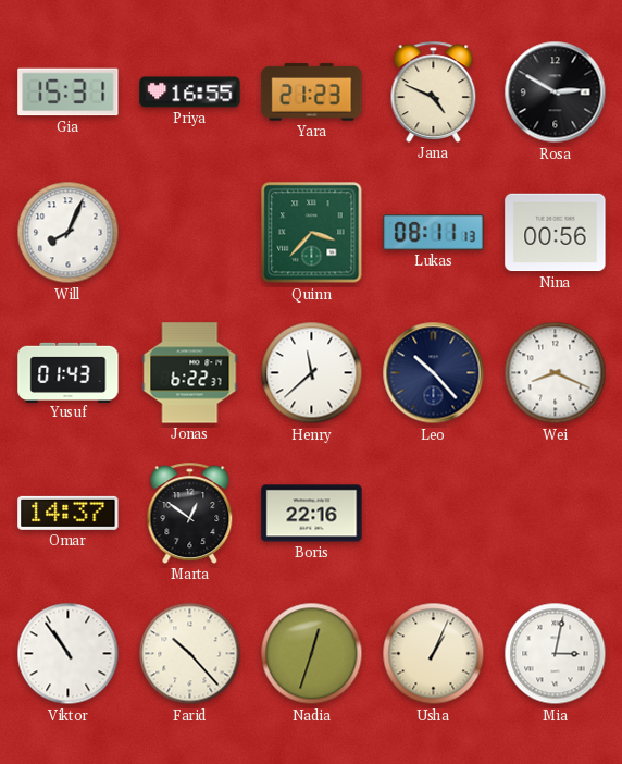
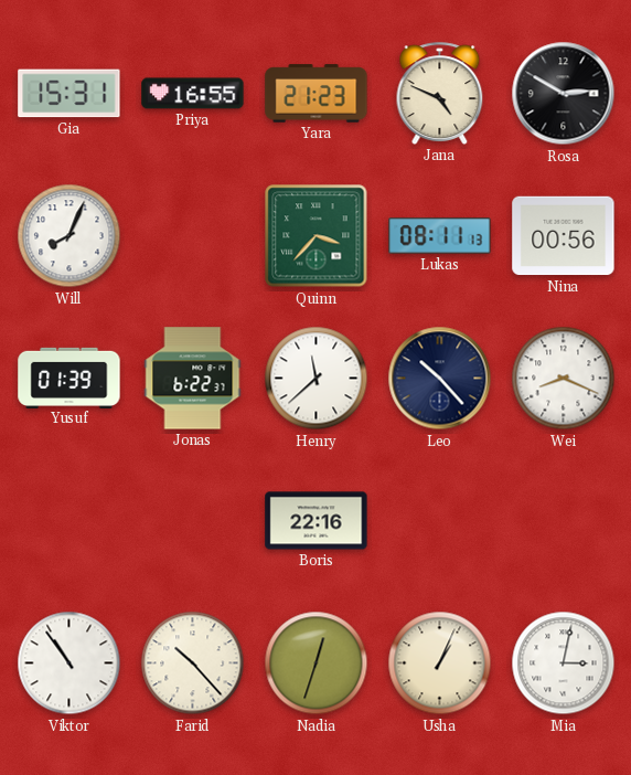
Yusuf: 01:43 -> 01:39 (69, 378)
Omar: 14:37 -> none (69, 513)
Marta: 12:51 -> none (190, 513)
